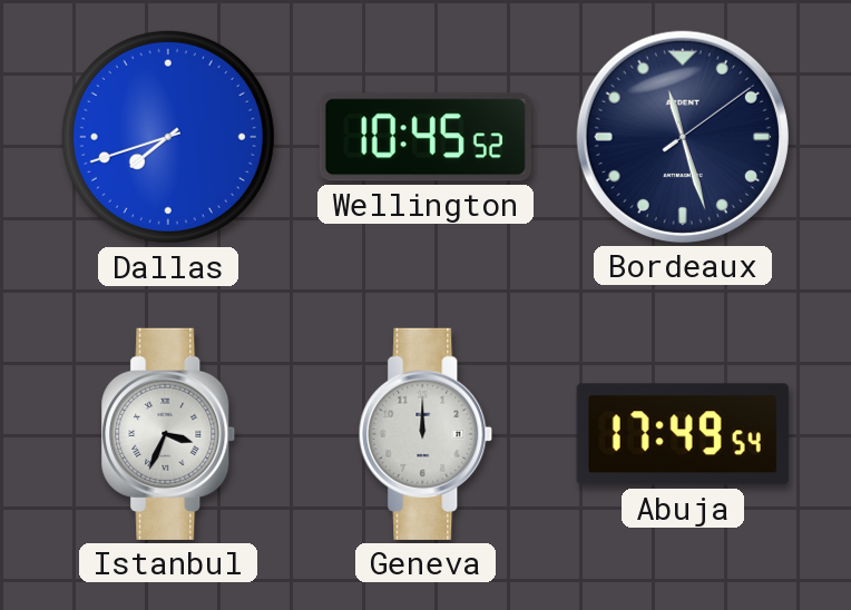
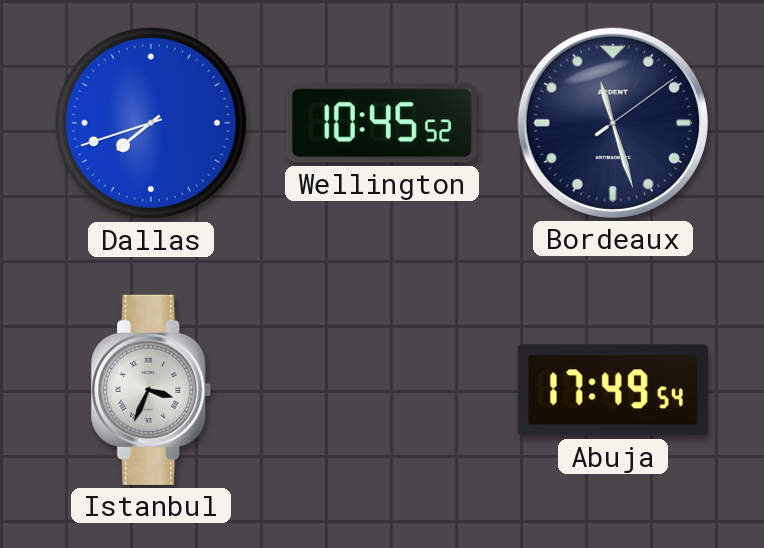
Geneva: 12:00 -> none (425, 434)
